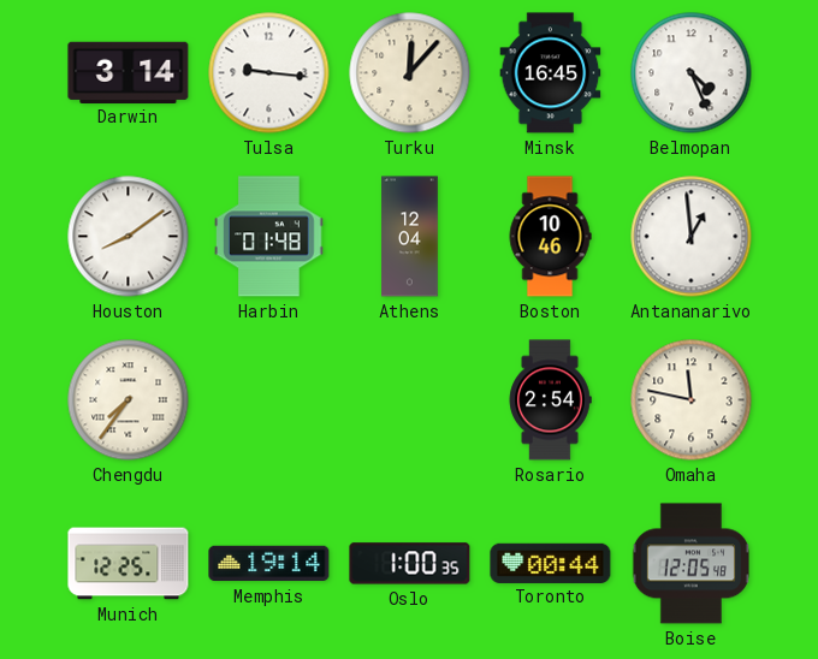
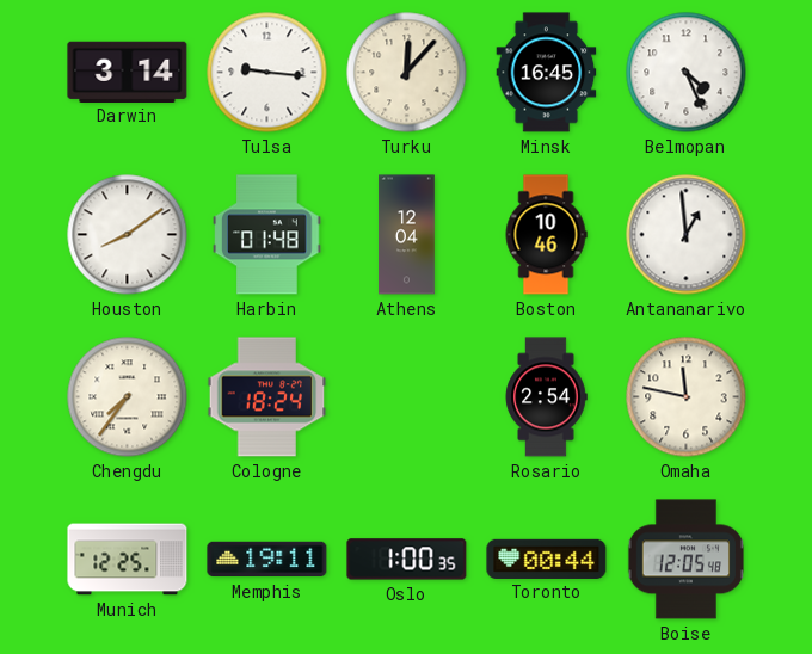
Cologne: none -> 18:24 (267, 397)
Memphis: 19:14 -> 19:11 (267, 560)
